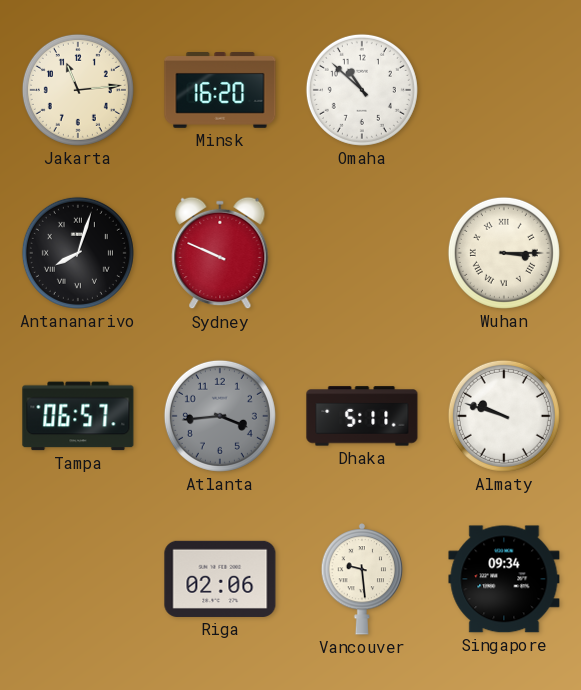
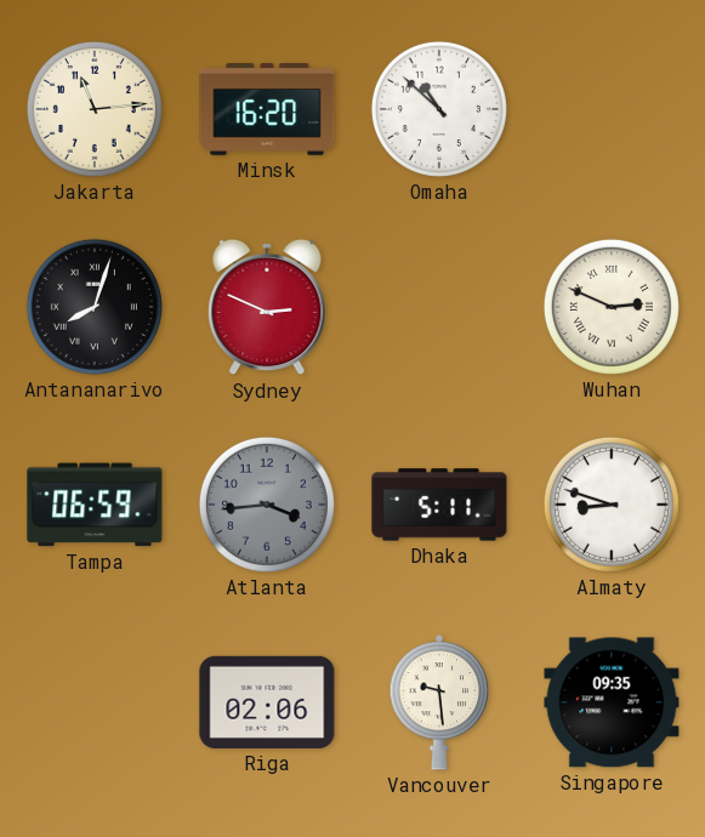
Sydney: 9:49 -> 2:49 (267, 307)
Wuhan: 3:15 -> 2:49 (612, 307)
Tampa: 06:57 -> 06:59 (95, 505)
Almaty: 9:48 -> 8:48 (612, 505)
Singapore: 09:34 -> 09:35 (612, 702)
